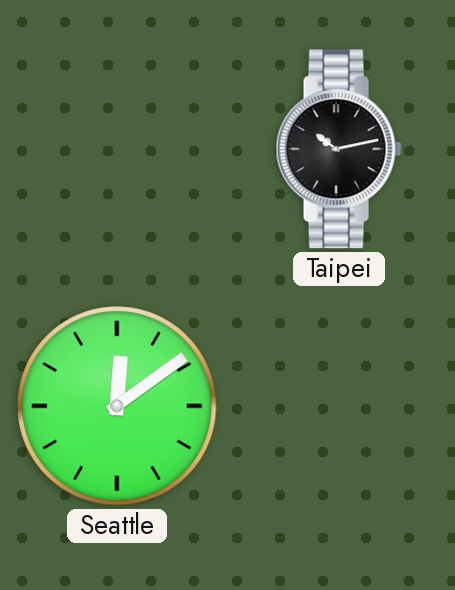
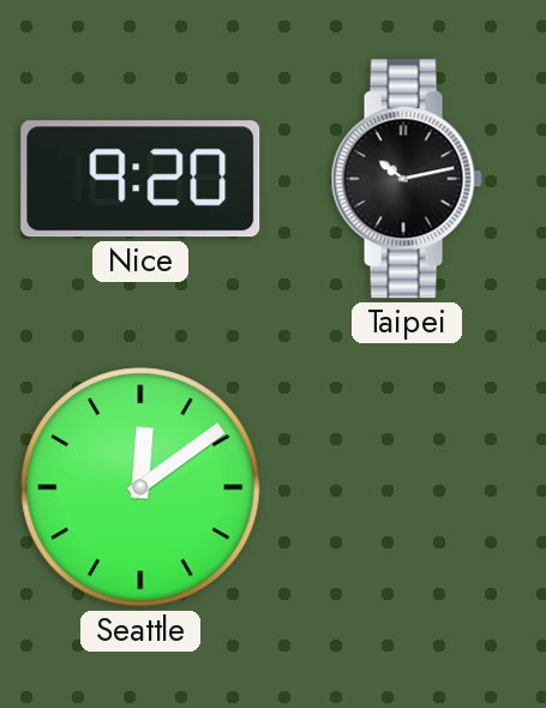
Nice: none -> 9:20 (140, 179)
